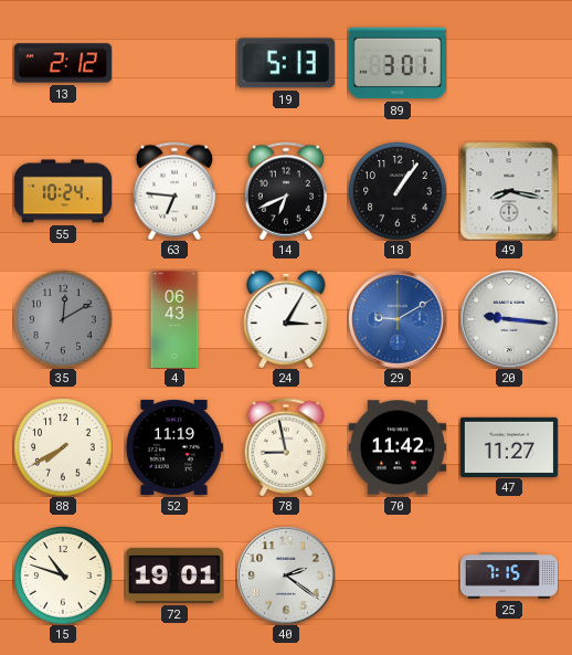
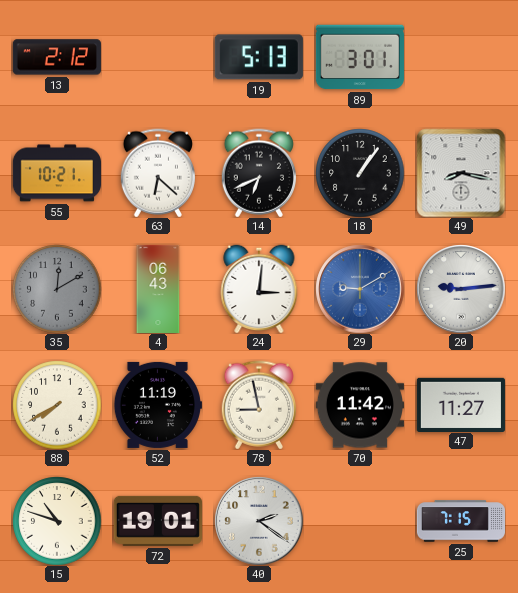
55: 10:24 -> 10:21 (56, 173)
63: 6:46 -> 6:22 (158, 173)
24: 3:05 -> 3:01 (259, 289)
20: 9:16 -> 9:14 (461, 289)
